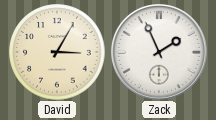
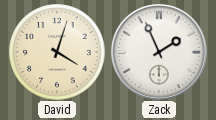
David: 3:05 -> 4:03 (57, 52)
